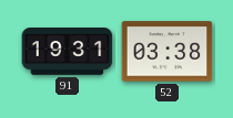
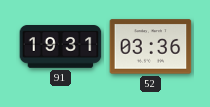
52: 03:38 -> 03:36 (151, 47)
